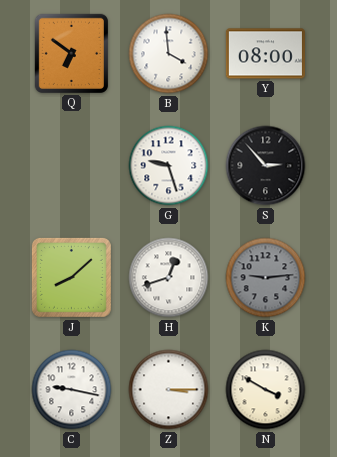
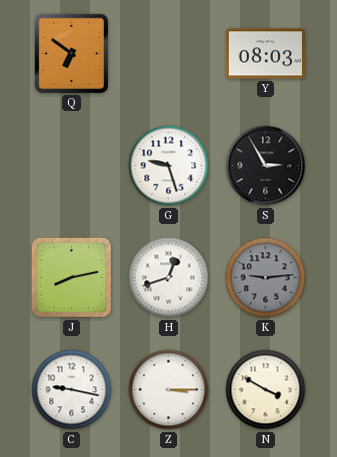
B: 3:59 -> none (169, 54)
Y: 08:00 -> 08:03 (265, 54)
S: 2:53 -> 2:55 (266, 166)
J: 8:08 -> 8:13 (71, 277)
